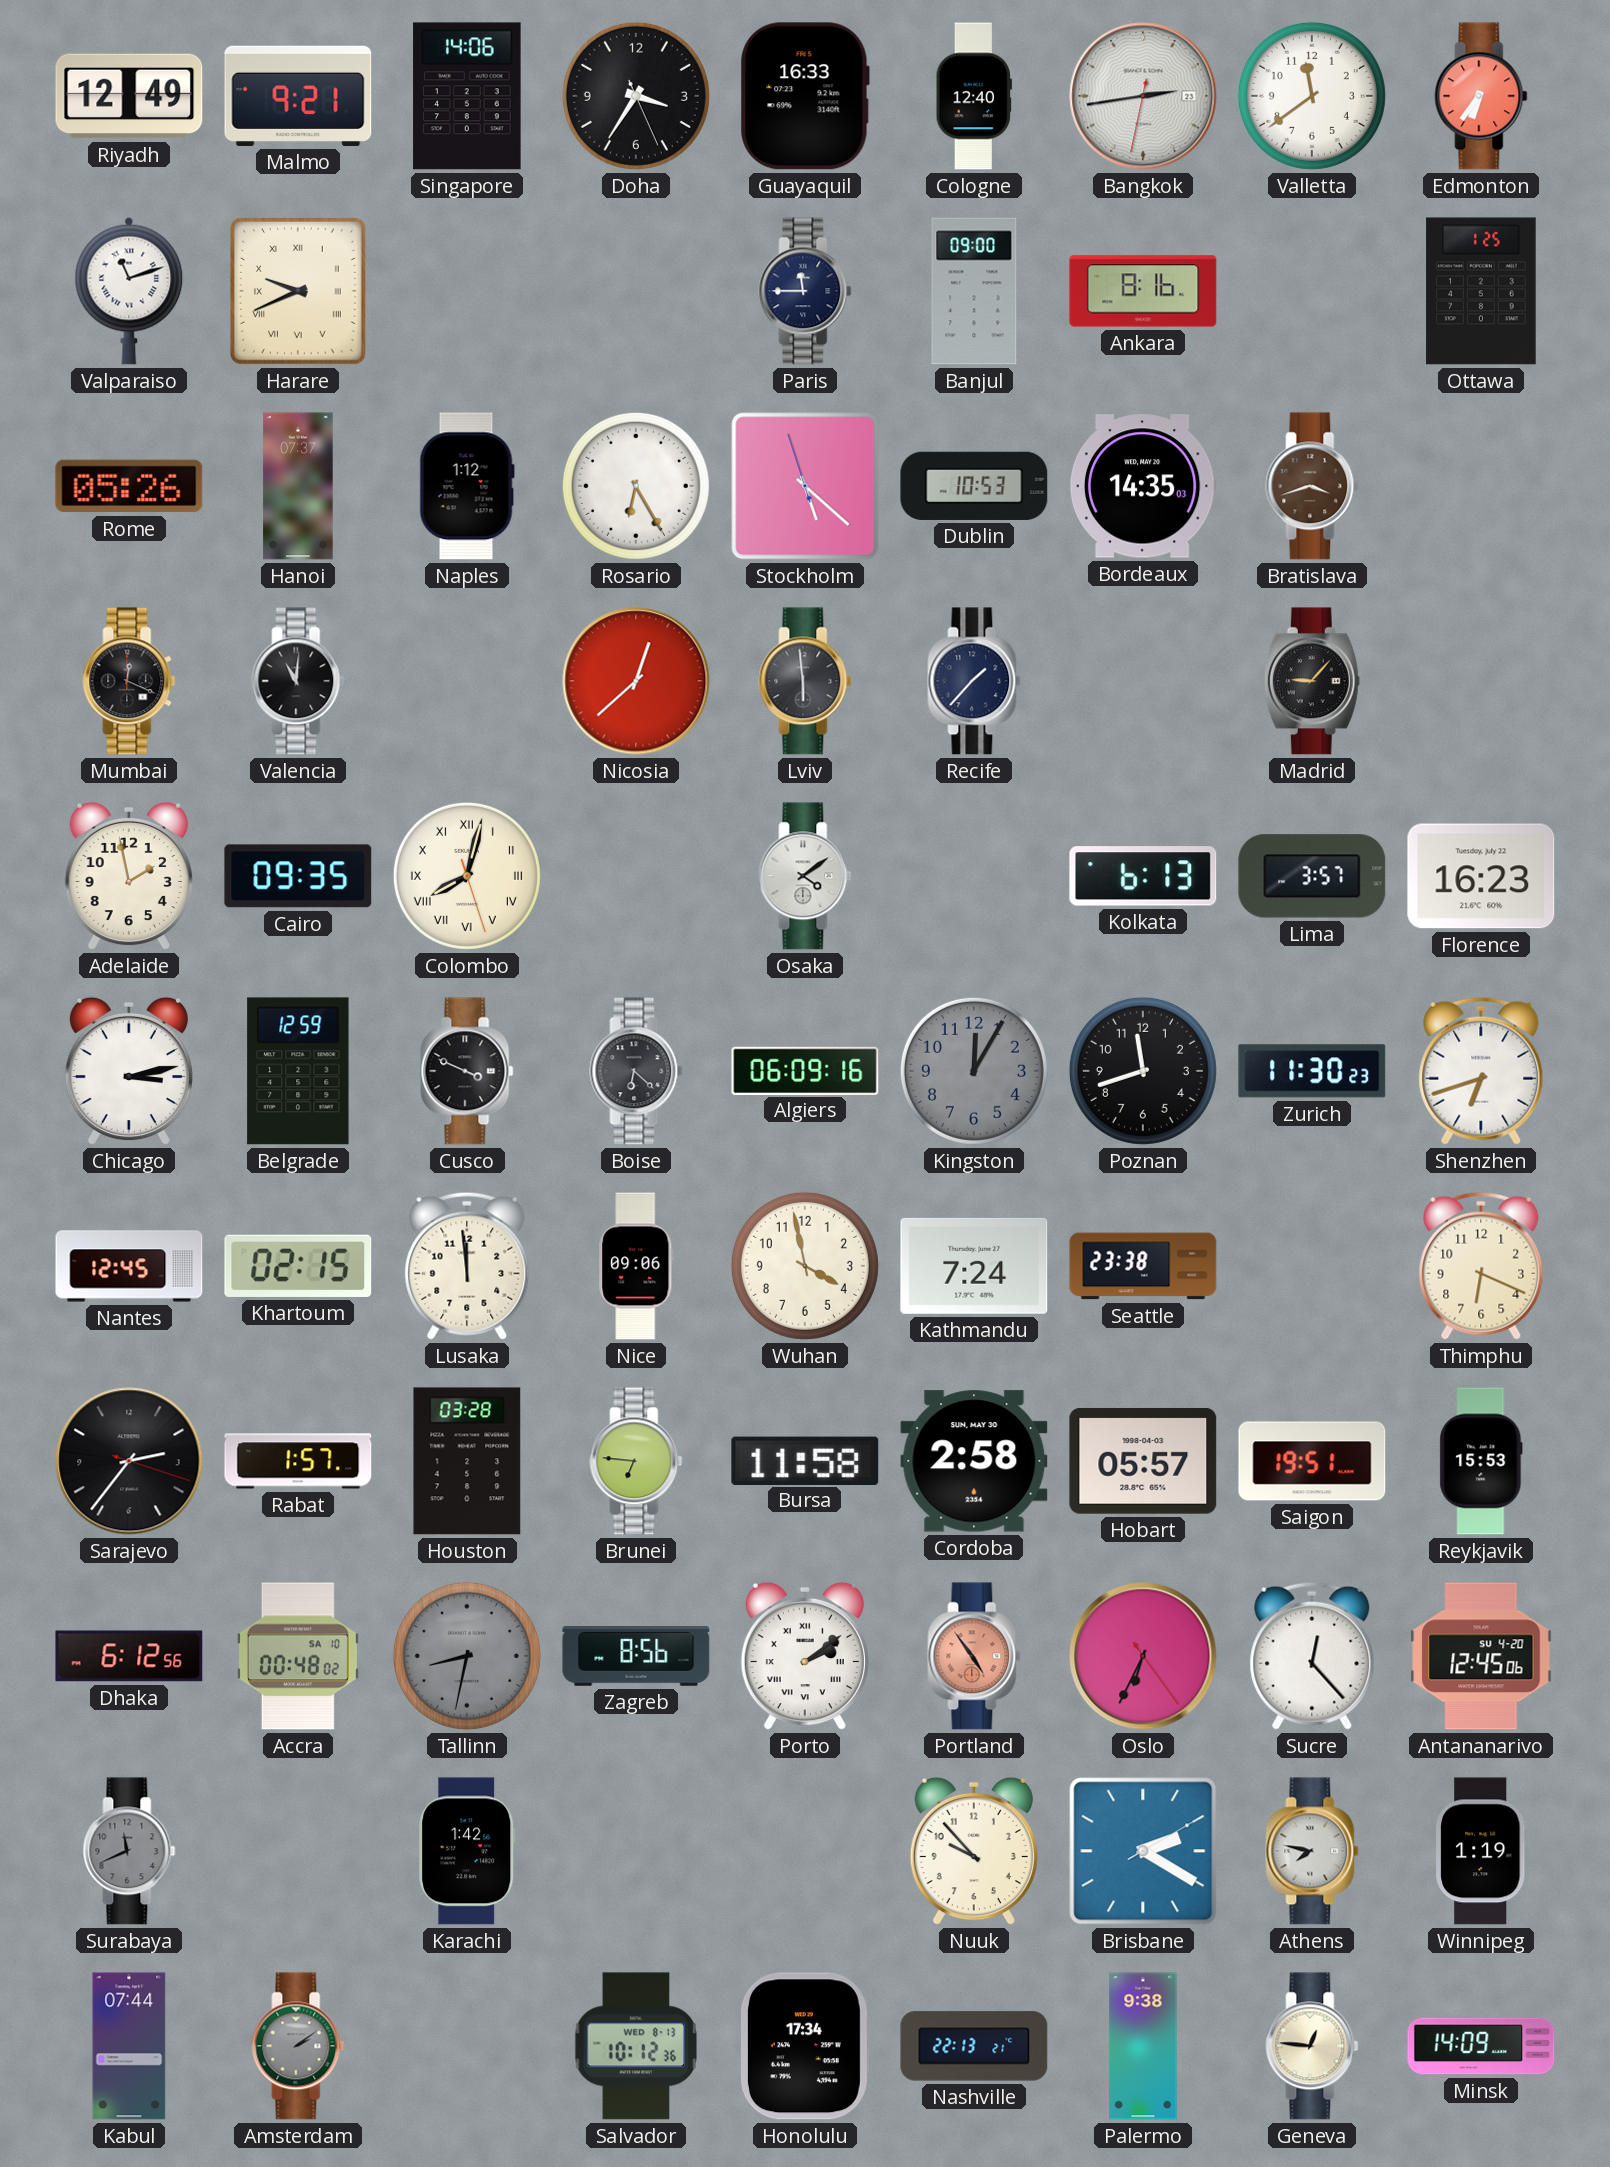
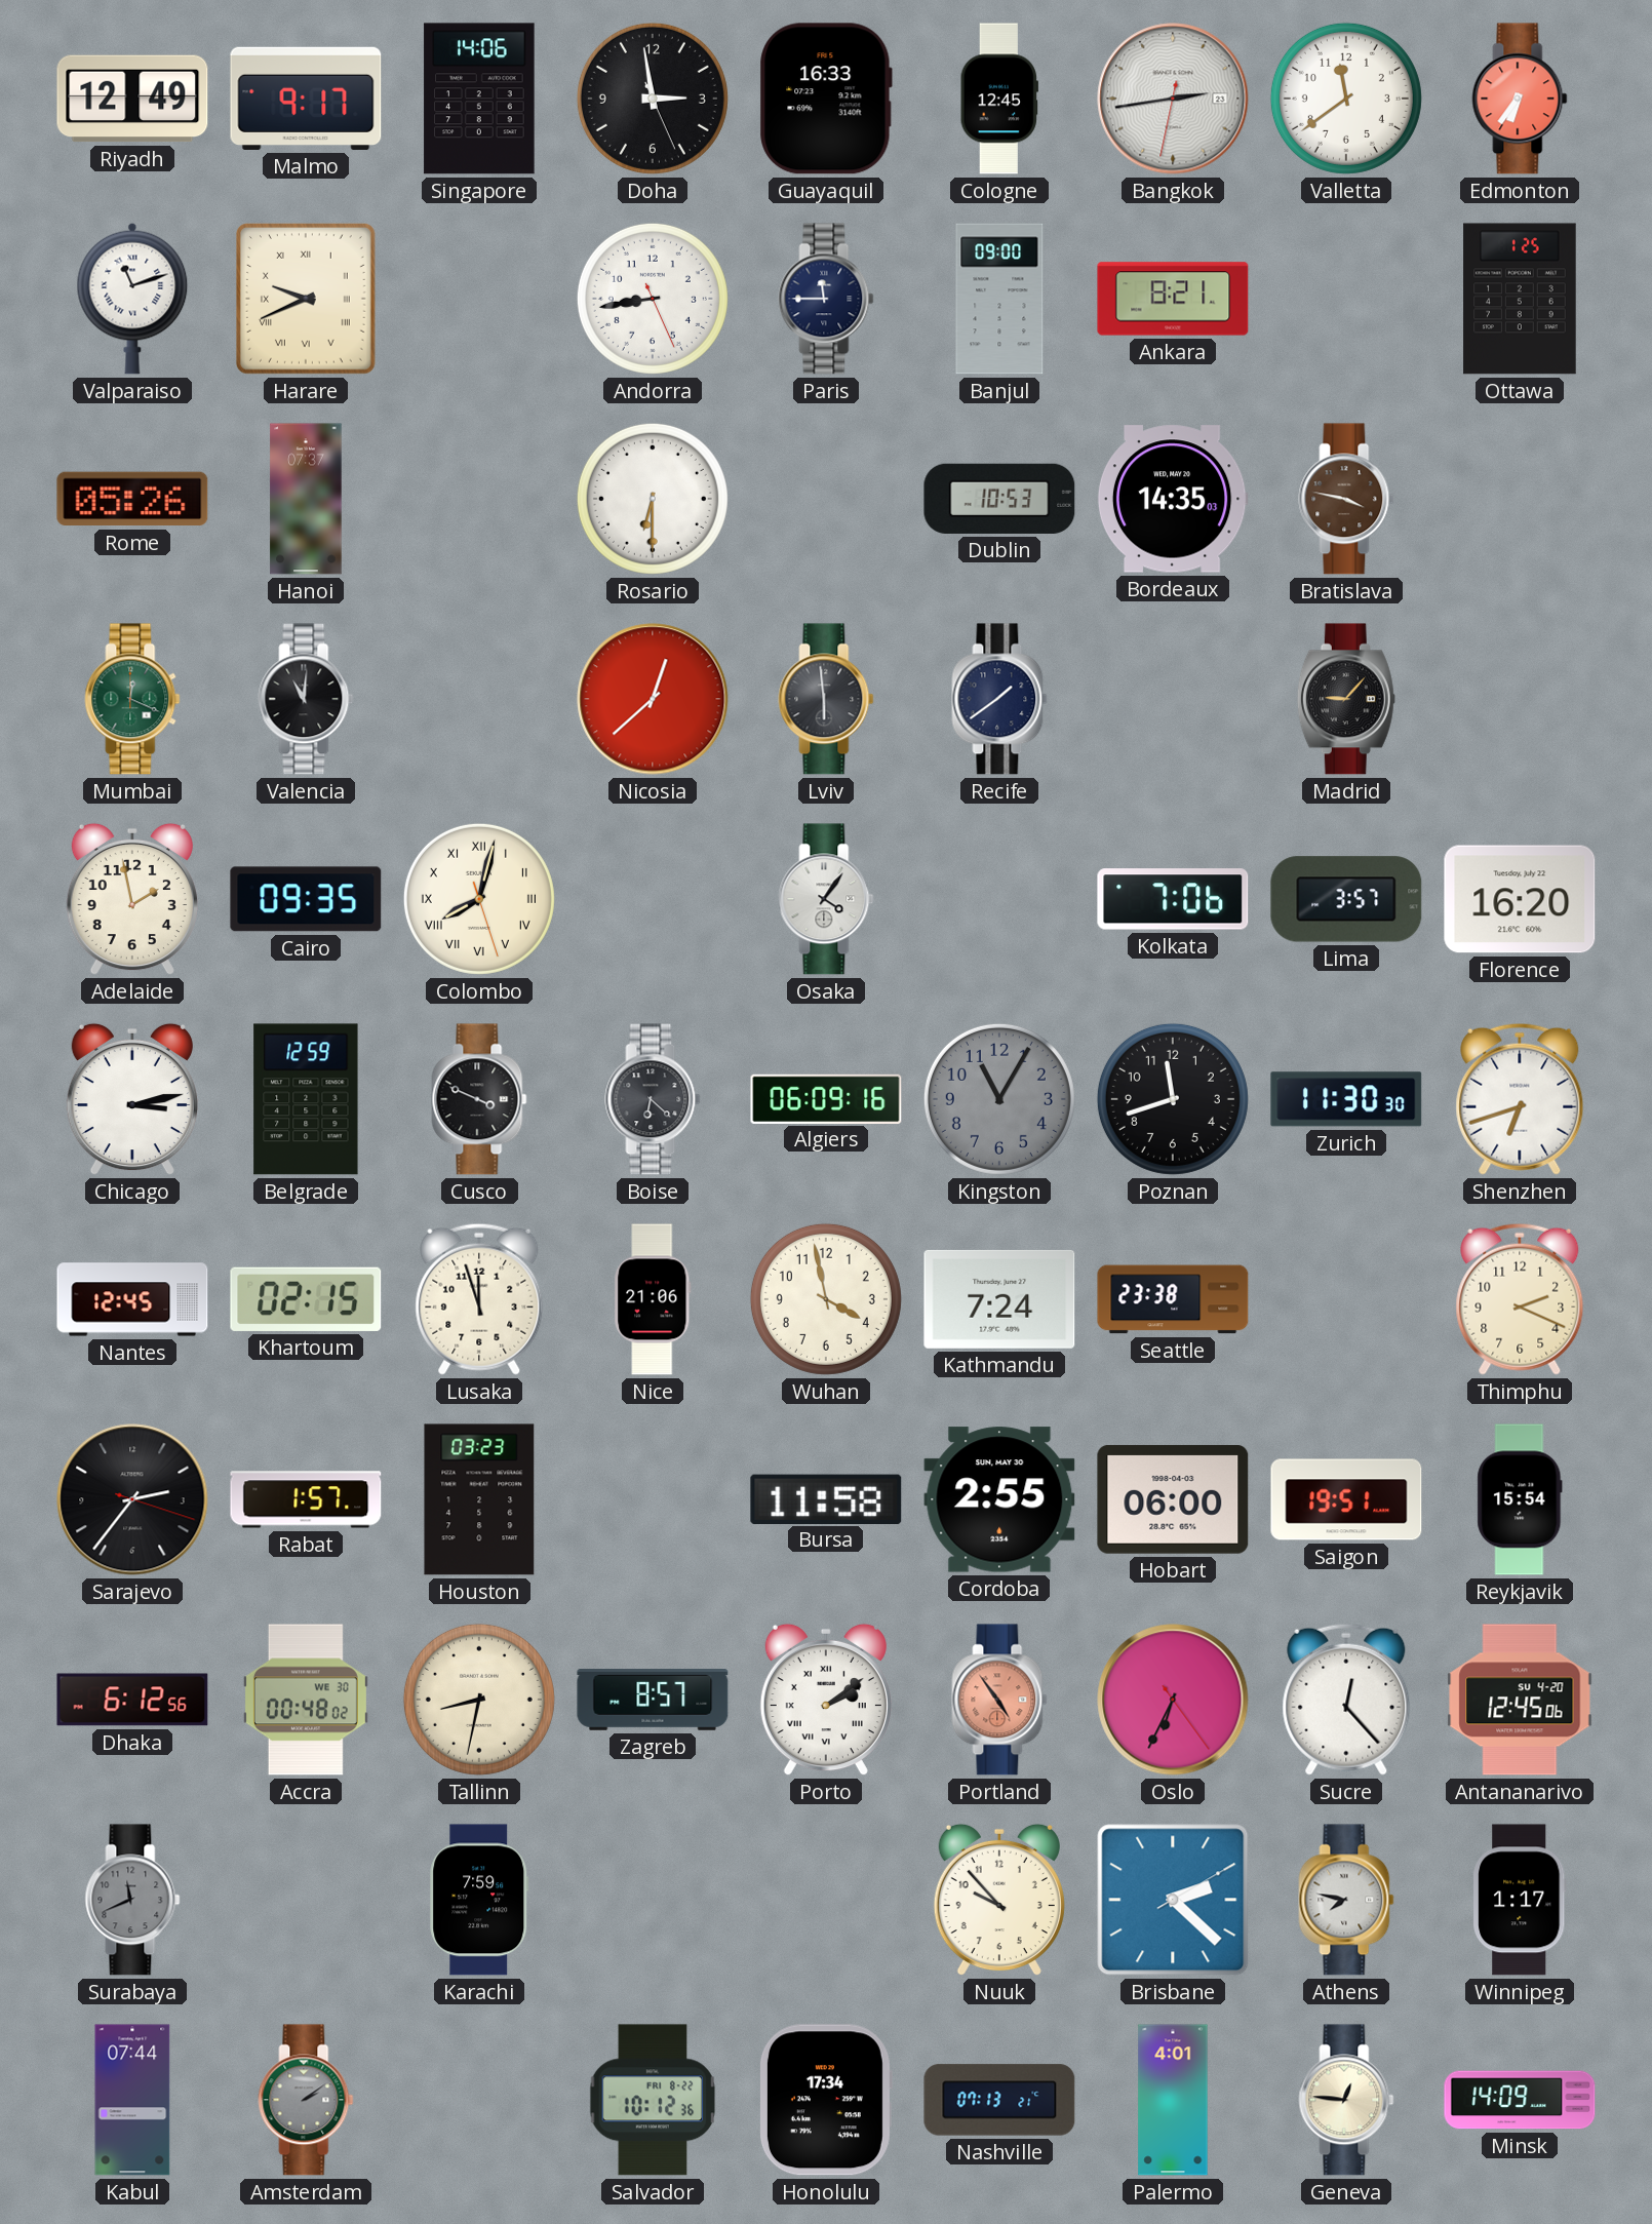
Malmo: 9:21 -> 9:17 (306, 99)
Doha: 3:35 -> 2:58 (653, 99)
Cologne: 12:40 -> 12:45 (999, 99)
Andorra: none -> 8:43 (653, 299)
Ankara: 8:16 -> 8:21 (1173, 299)
Naples: 1:12 -> none (467, 486)
Rosario: 6:25 -> 6:30 (653, 499)
Stockholm: 5:21 -> none (805, 486)
Bratislava: 3:42 -> 3:47 (1346, 499)
Mumbai dial: black -> green (132, 699)
Recife: 1:37 -> 1:39 (999, 699)
Osaka: 4:09 -> 4:06 (826, 899)
Kolkata: 6:13 -> 7:06 (1173, 899)
Florence: 16:23 -> 16:20 (1520, 899)
Kingston: 12:05 -> 11:05 (999, 1099)
Zurich: 11:30:23 -> 11:30:30 (1346, 1099)
Lusaka: 11:59 -> 11:57 (479, 1299)
Nice: 09:06 -> 21:06 (653, 1299)
Thimphu: 6:19 -> 2:19 (1520, 1299)
Houston: 03:28 -> 03:23 (479, 1499)
Brunei: 6:46 -> none (636, 1461)
Cordoba: 2:58 -> 2:55 (999, 1499)
Hobart: 05:57 -> 06:00 (1173, 1499)
Reykjavik: 15:53 -> 15:54 (1520, 1499)
Accra date: SA 10 -> WE 30 (306, 1700)
Tallinn dial: grey -> cream (479, 1700)
Zagreb: 8:56 -> 8:57 (653, 1701)
Karachi: 1:42 -> 7:59 (479, 1900)
Brisbane: 2:20 -> 2:22 (1173, 1900)
Winnipeg: 1:19 -> 1:17 (1521, 1900)
Salvador date: WED 8-13 -> FRI 8-22 (653, 2100)
Nashville: 22:13 -> 07:13 (999, 2100)
Palermo: 9:38 -> 4:01 (1173, 2100)
